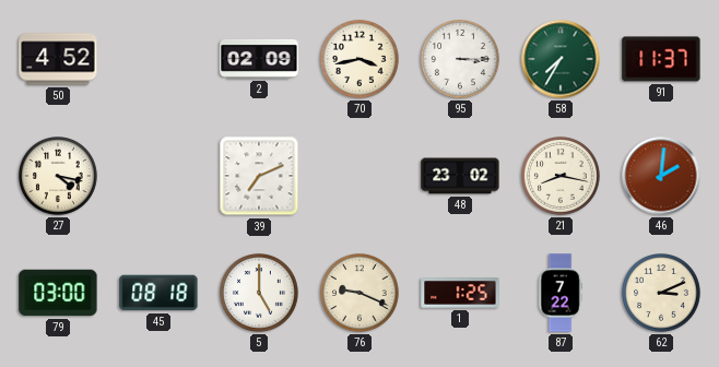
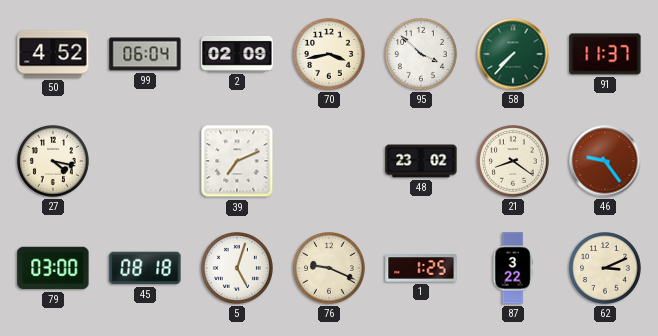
99: none -> 06:04 (145, 54)
95: 3:15 -> 3:52 (422, 55)
58: 7:35 -> 7:37 (513, 54)
21: 8:17 -> 8:21 (514, 162)
46: 2:01 -> 9:24 (605, 161)
5: 5:00 -> 5:03 (238, 269)
87: 7:22 -> 3:22 (513, 268)
